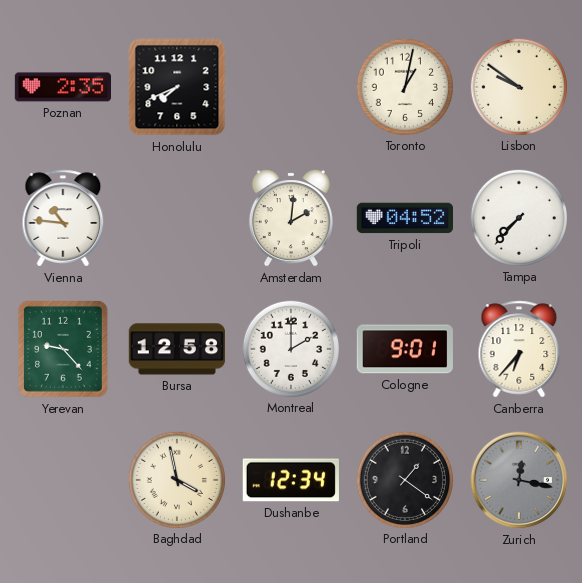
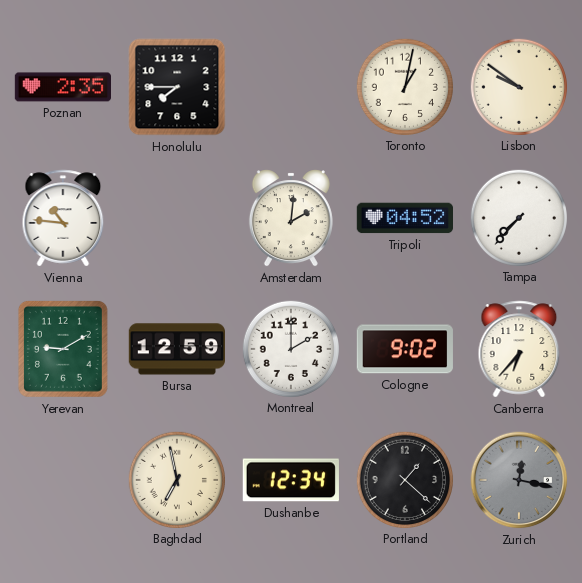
Honolulu: 7:41 -> 7:45 (177, 87)
Yerevan: 9:23 -> 9:10 (63, 349)
Bursa: 12:58 -> 12:59 (176, 349)
Cologne: 9:01 -> 9:02 (405, 349)
Baghdad: 3:58 -> 6:58 (176, 479)
Portland: 1:21 -> 1:22 (404, 479)
